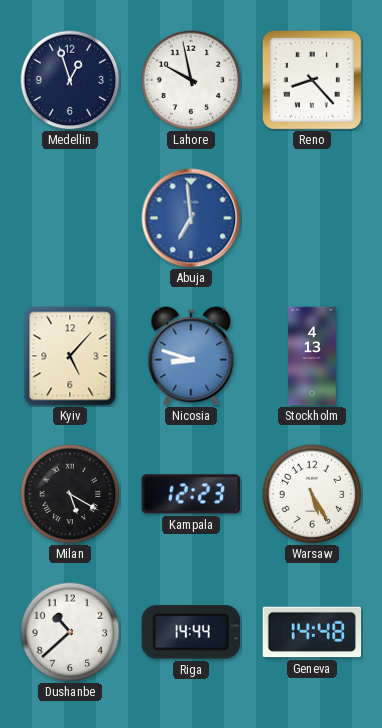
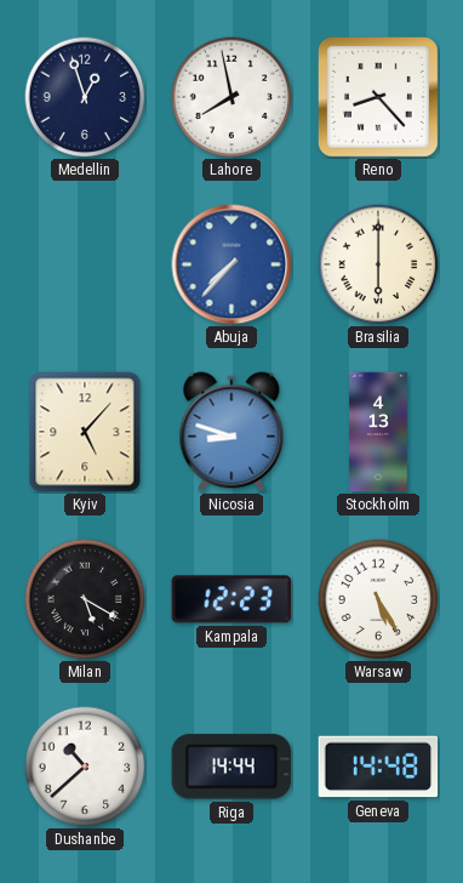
Lahore: 9:58 -> 7:58 (232, 97)
Abuja: 6:59 -> 7:37 (232, 264)
Brasilia: none -> 6:00 (378, 264)
